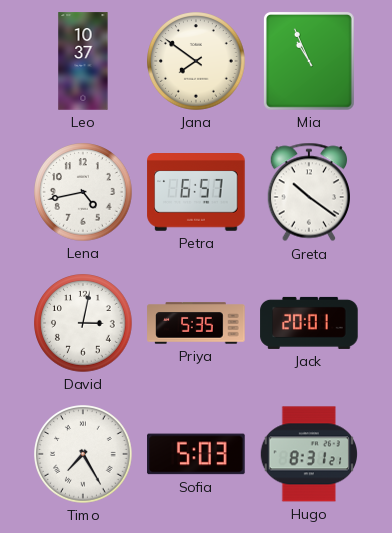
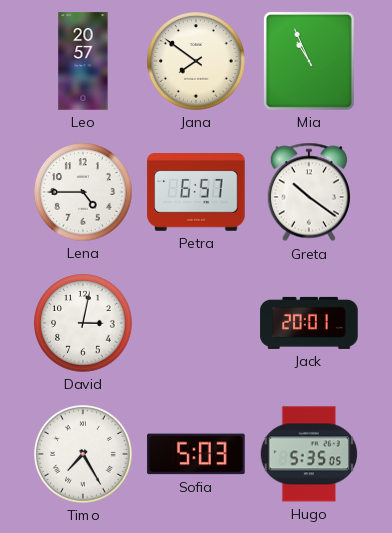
Leo: 10:37 -> 20:57 (83, 61)
Lena: 4:43 -> 4:45 (83, 192)
Priya: 5:35 -> none (196, 323)
Hugo: 8:31 -> 5:35 (308, 454)
